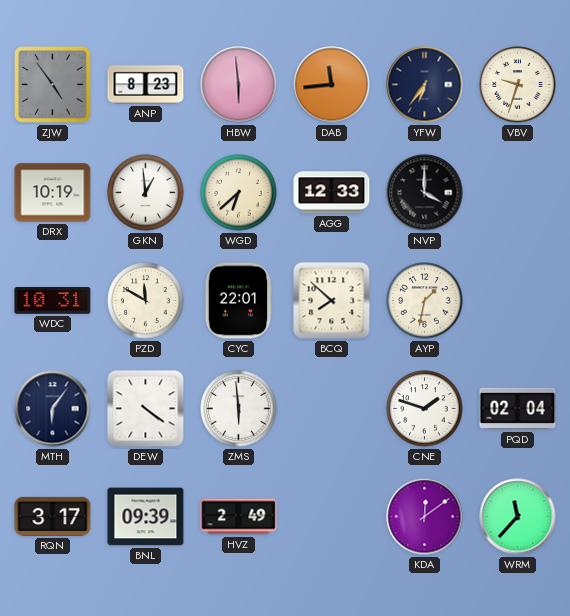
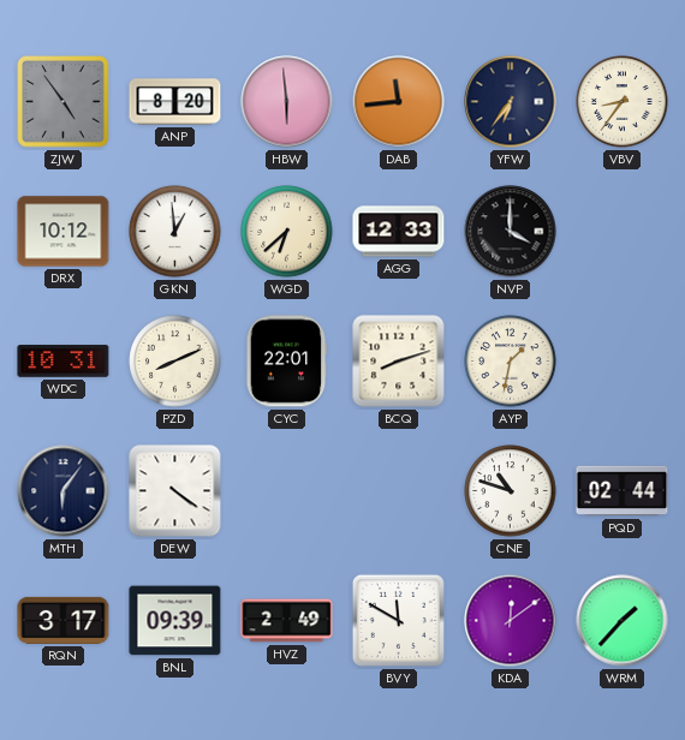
ANP: 8:23 -> 8:20 (175, 102)
VBV: 9:33 -> 8:36 (623, 102)
DRX: 10:19 -> 10:12 (64, 232)
PZD: 11:50 -> 8:11 (175, 362)
BCQ: 7:52 -> 8:12 (399, 362)
ZMS: 5:59 -> none (239, 409)
CNE: 1:48 -> 10:48 (511, 491)
PQD: 02:04 -> 02:44 (623, 491)
BVY: none -> 11:50 (398, 620)
WRM: 11:37 -> 1:37 (623, 621)
